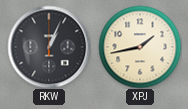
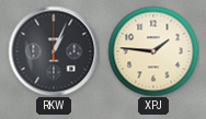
XPJ: 1:43 -> 1:46 (153, 51)
